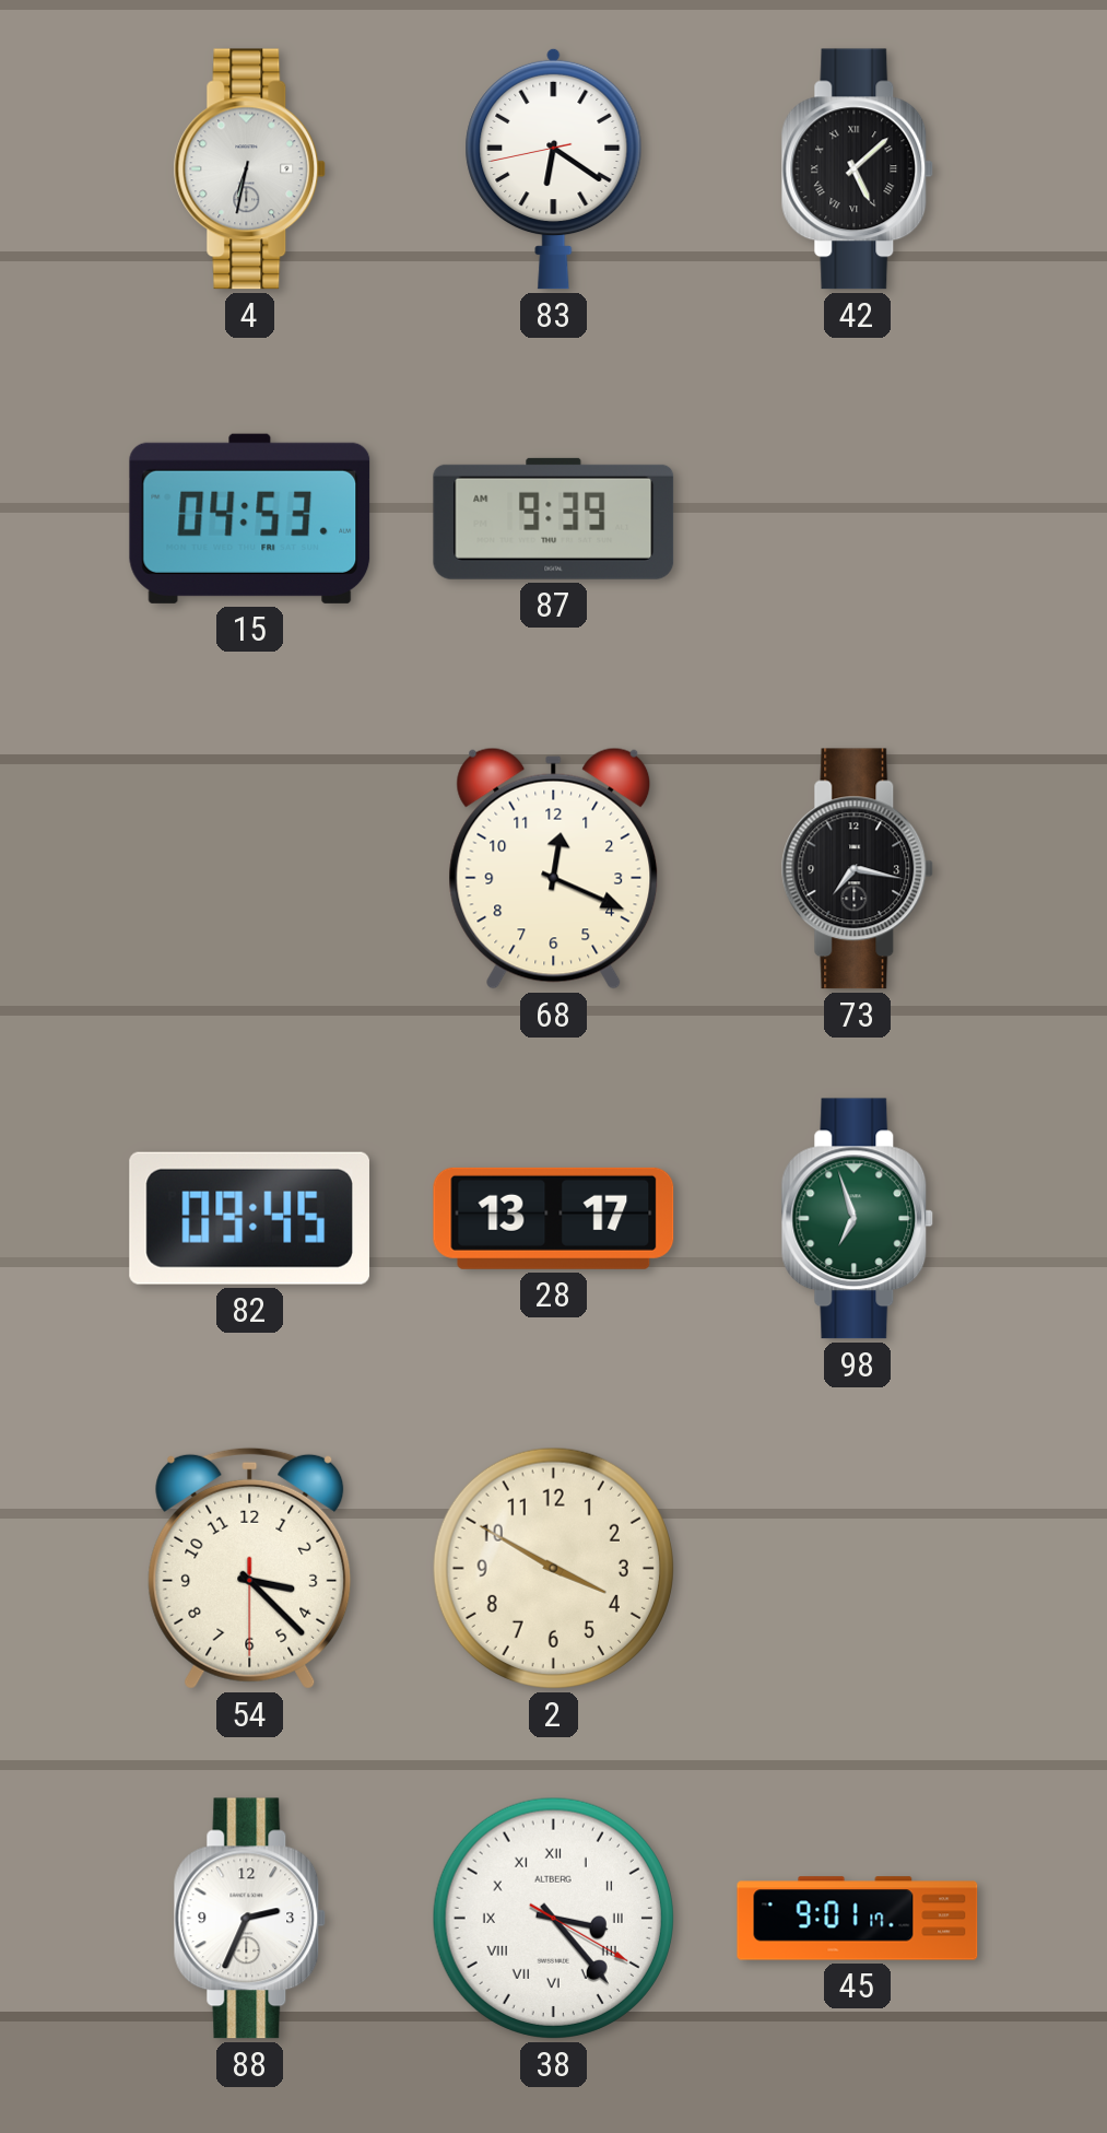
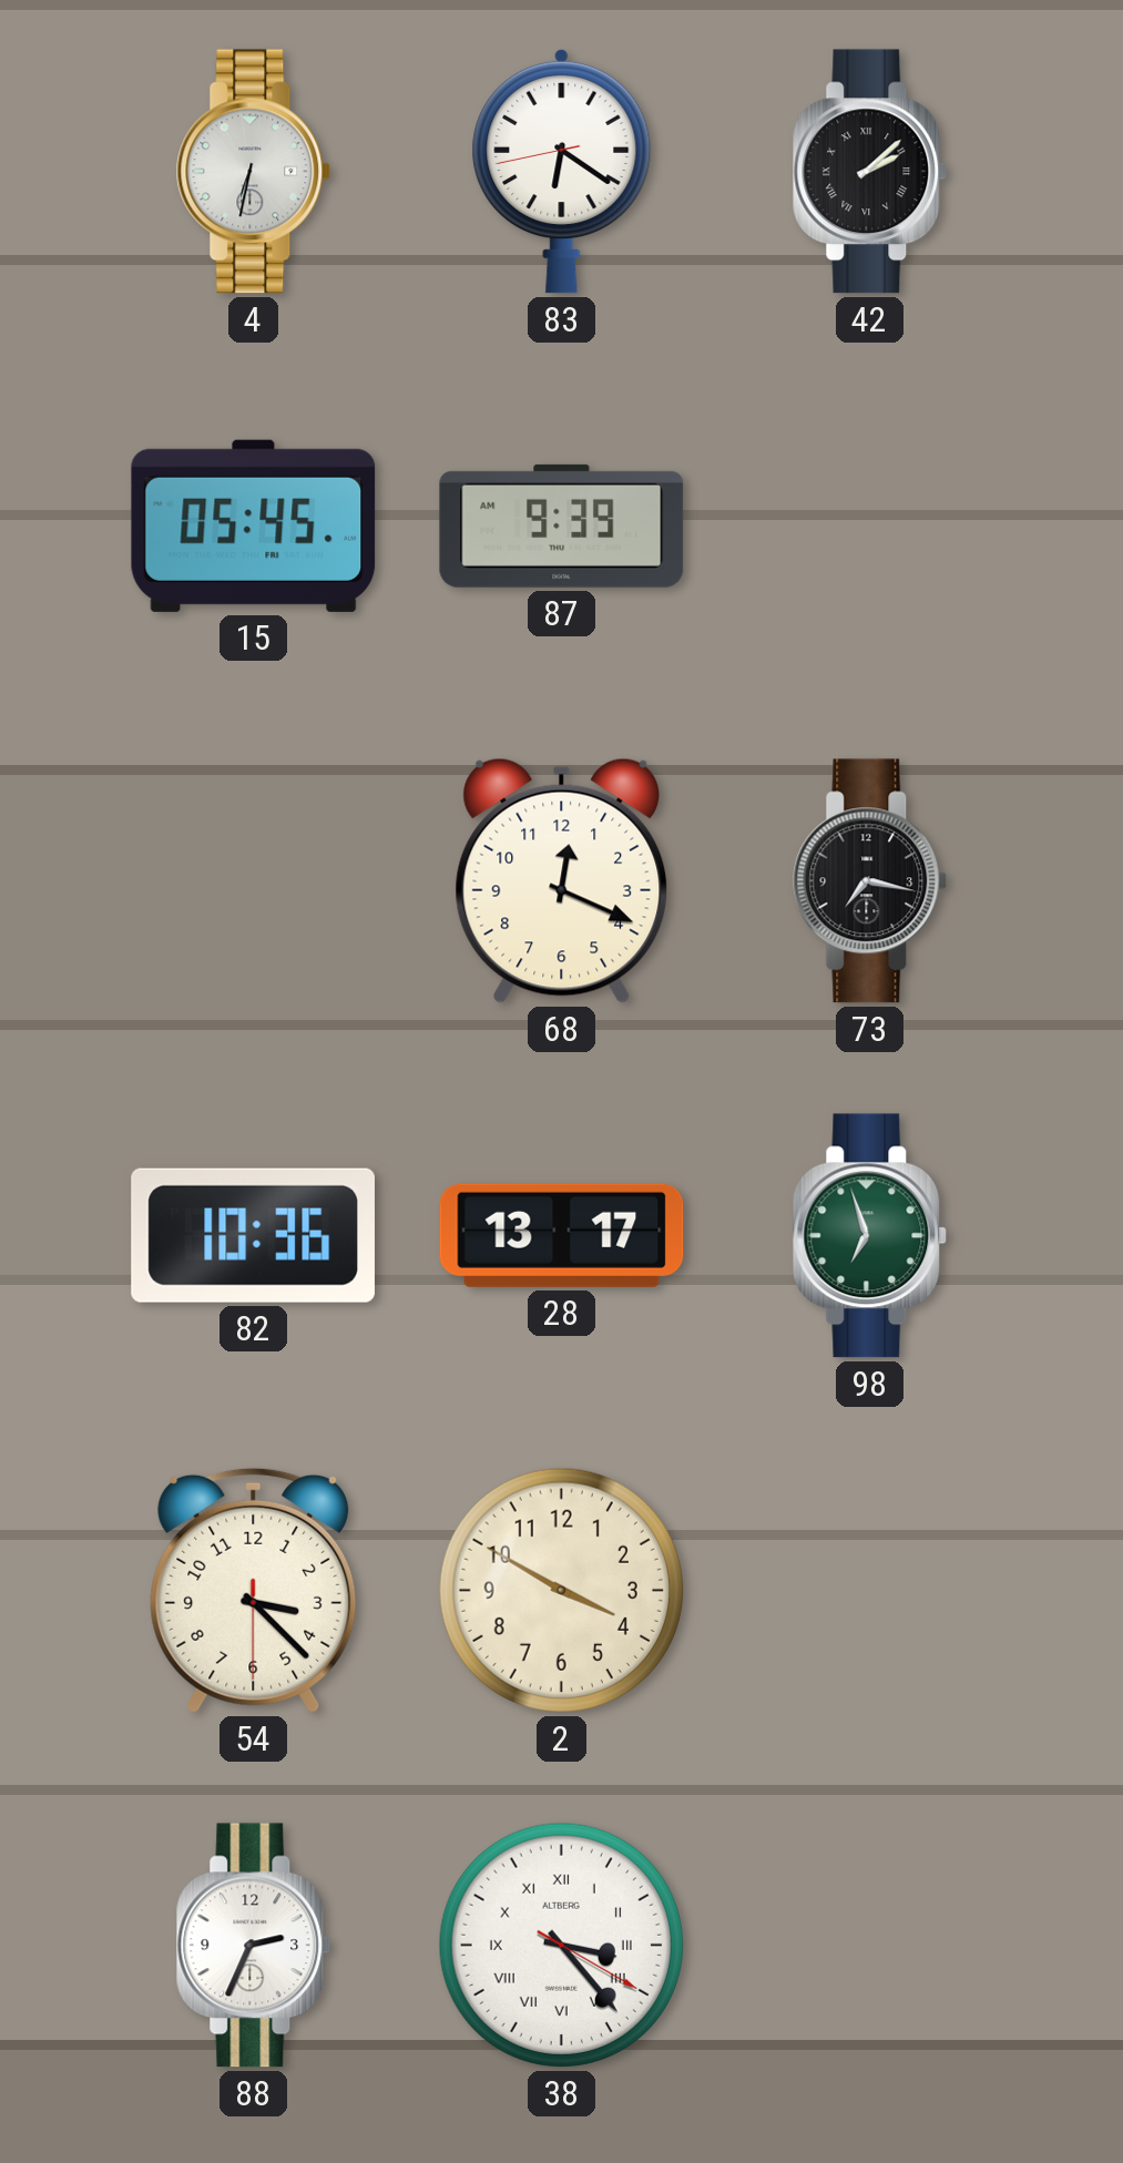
42: 5:08 -> 2:08 (870, 172)
15: 04:53 -> 05:45 (254, 526)
82: 09:45 -> 10:36 (253, 1235)
45: 9:01 -> none (858, 1919)
